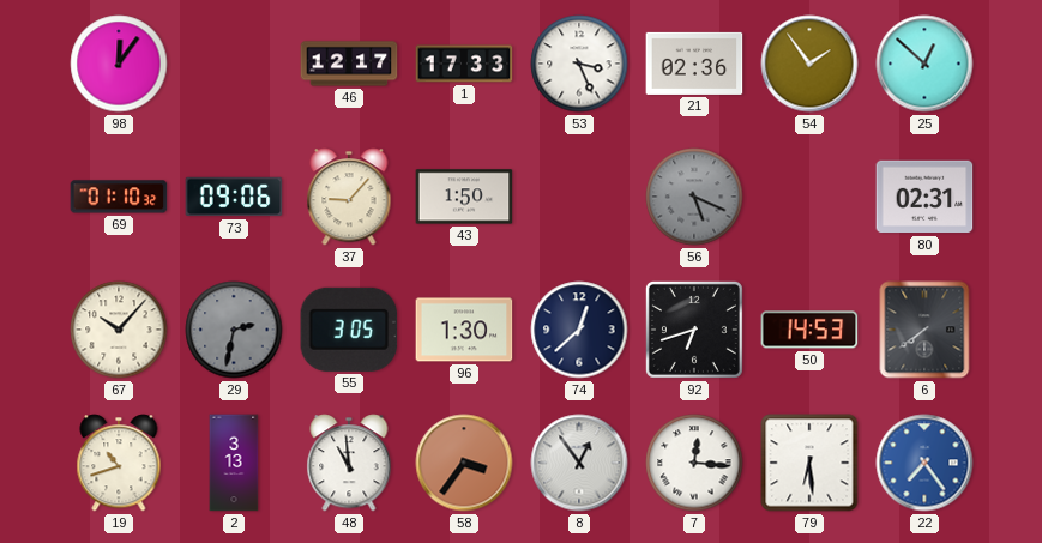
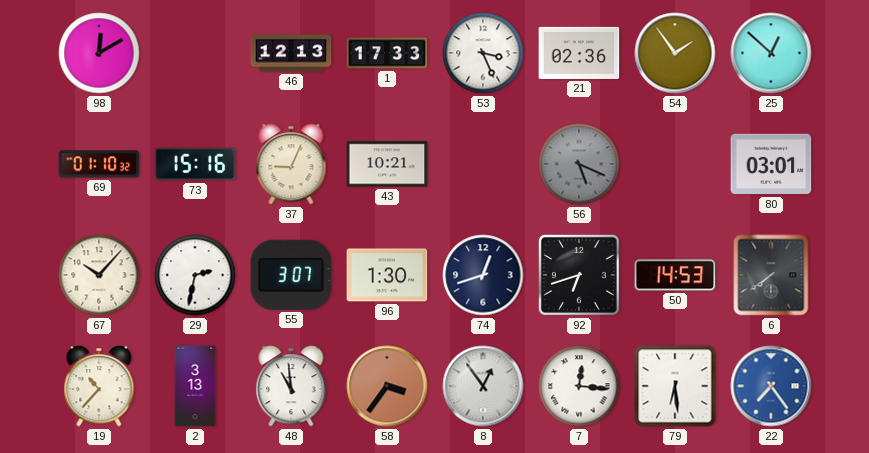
98: 12:06 -> 12:10 (99, 53)
46: 12:17 -> 12:13 (291, 53)
73: 09:06 -> 15:16 (195, 164)
37: 9:07 -> 9:04 (291, 164)
43: 1:50 -> 10:21 (387, 164)
80: 02:31 -> 03:01 (771, 164)
29 dial: grey -> white (195, 275)
55: 3:05 -> 3:07 (291, 275)
74: 12:38 -> 12:42 (483, 275)
19: 10:42 -> 10:37 (99, 386)
